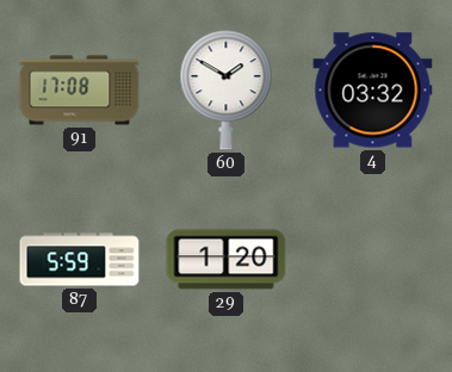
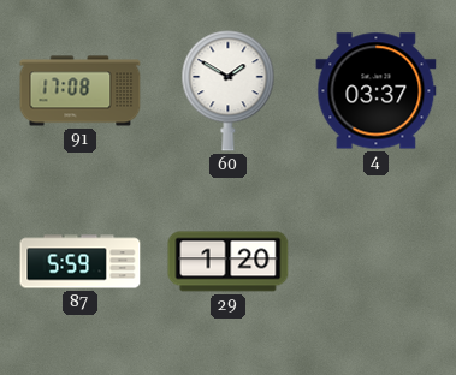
4: 03:32 -> 03:37 (377, 91)
